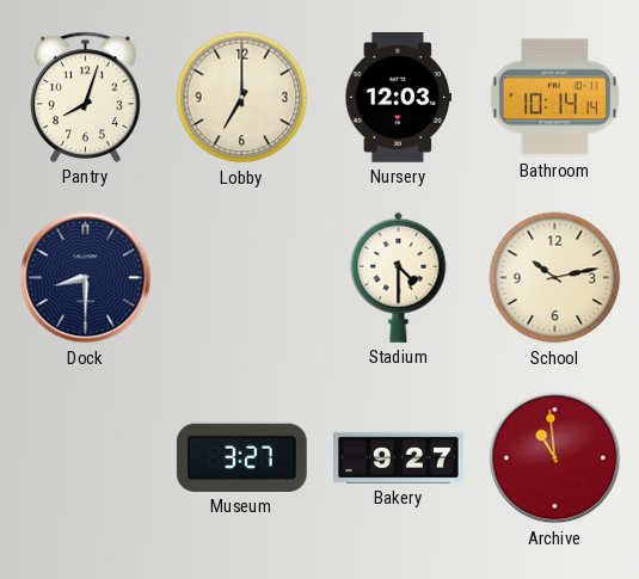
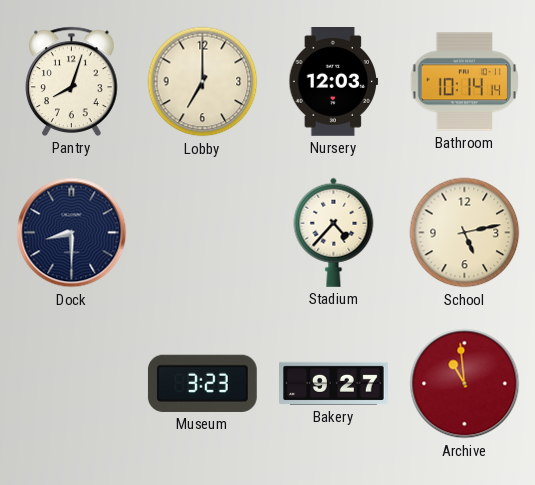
Stadium: 4:30 -> 4:37 (334, 232)
School: 10:13 -> 5:13 (465, 233)
Museum: 3:27 -> 3:23 (202, 383)
